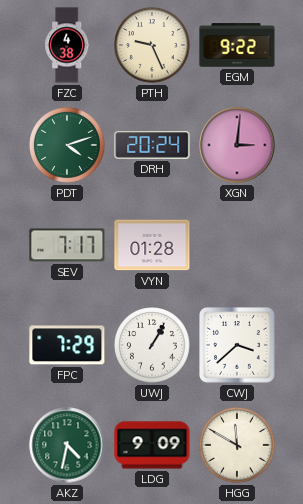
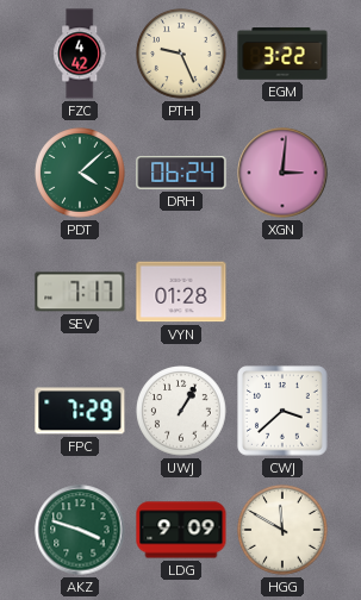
FZC: 4:38 -> 4:42 (80, 54)
EGM: 9:22 -> 3:22 (282, 54)
PDT: 4:12 -> 4:08 (80, 173)
DRH: 20:24 -> 06:24 (181, 173)
AKZ: 4:32 -> 3:48 (80, 530)
